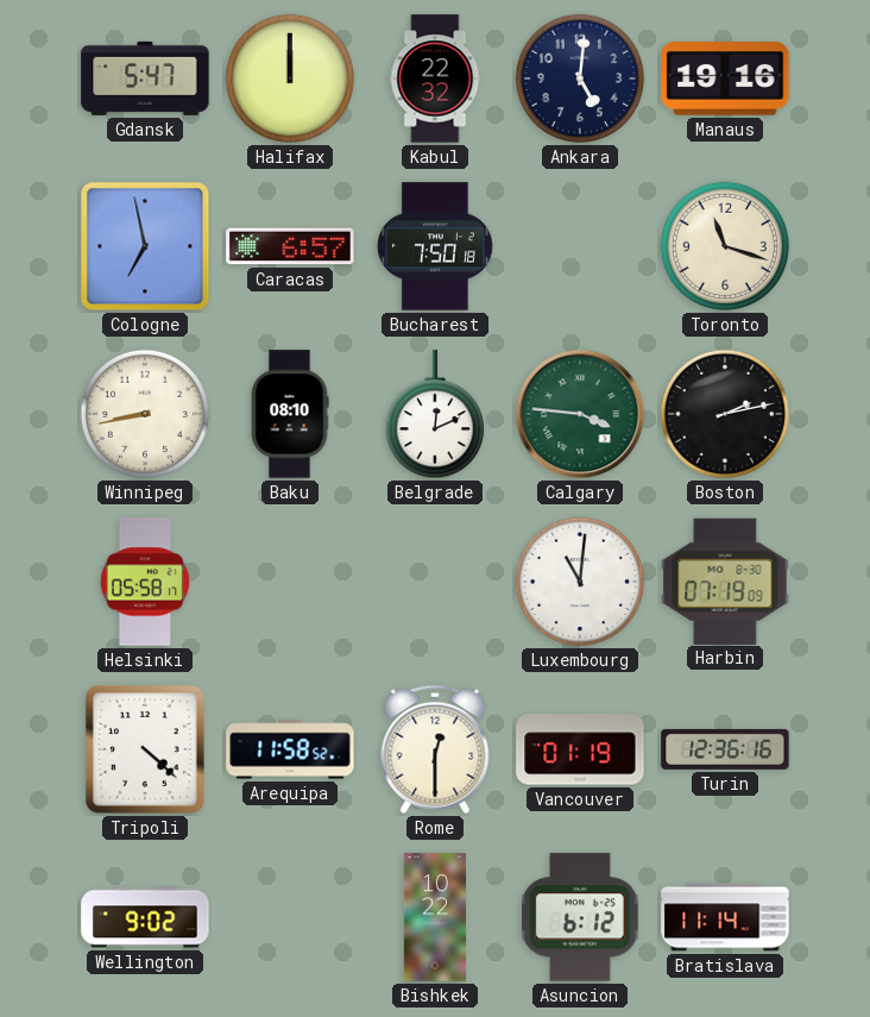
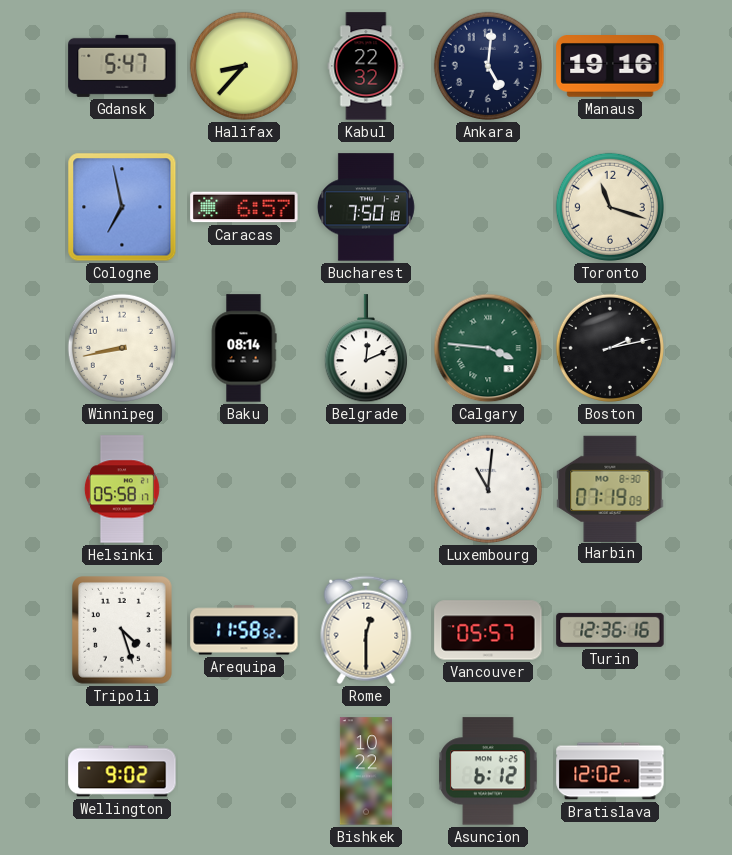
Halifax: 12:00 -> 8:37 (244, 66)
Baku: 08:10 -> 08:14 (244, 348)
Tripoli: 4:22 -> 4:27 (123, 631)
Vancouver: 01:19 -> 05:57 (488, 630)
Bratislava: 11:14 -> 12:02 (610, 771)
